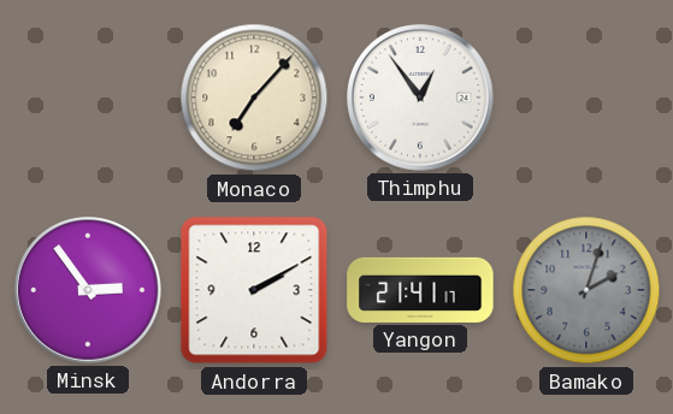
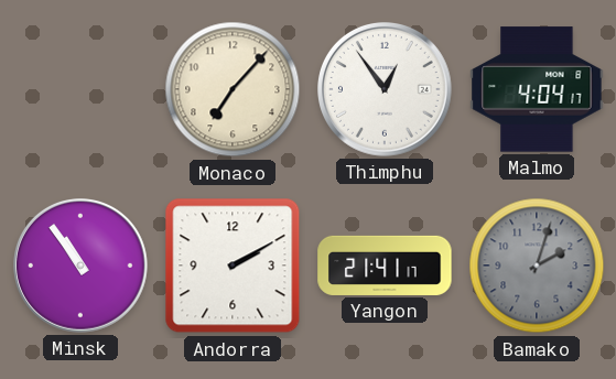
Malmo: none -> 4:04 (537, 89)
Minsk: 2:54 -> 10:54 (82, 267)
